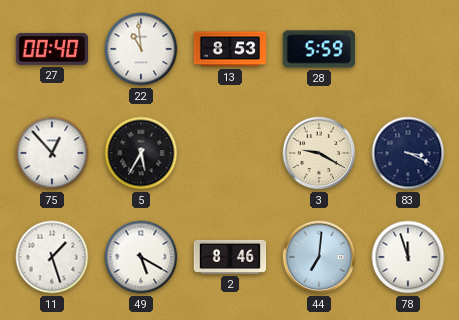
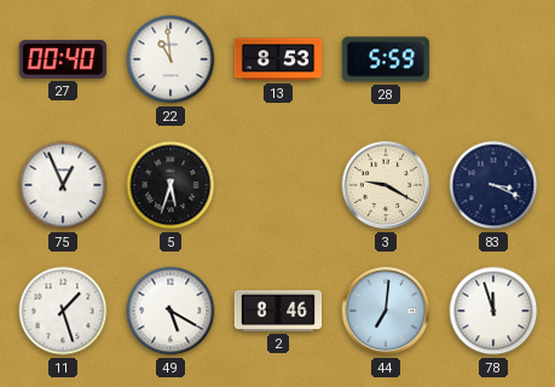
75: 12:53 -> 12:56 (63, 185)
5: 5:35 -> 5:33 (170, 185)
